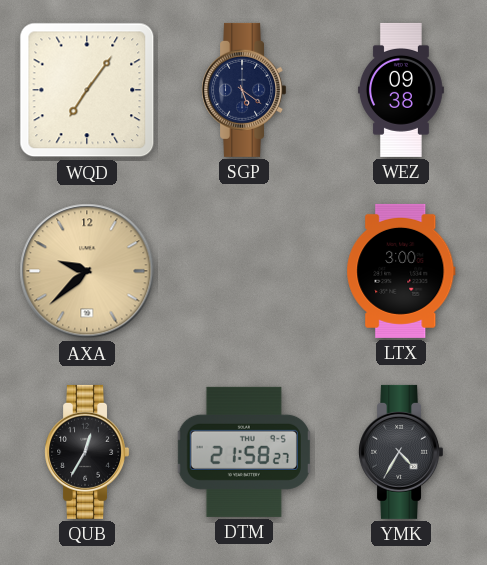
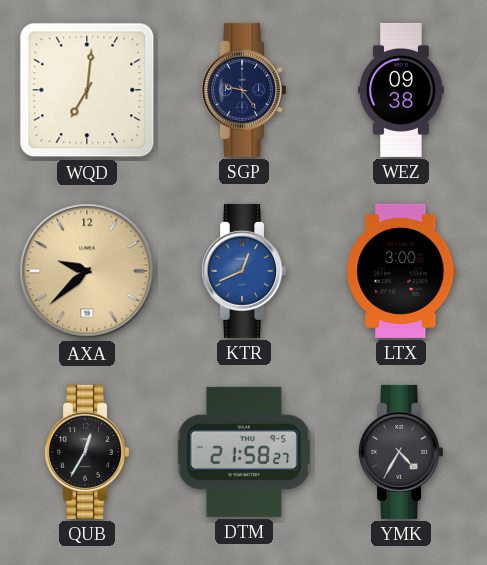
WQD: 7:06 -> 7:01 (87, 90)
SGP: 5:21 -> 9:24 (243, 90)
KTR: none -> 12:41 (243, 271)
